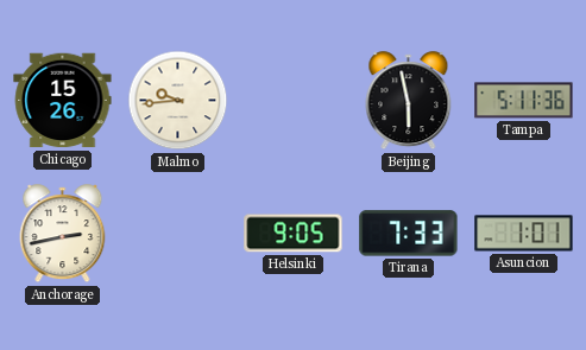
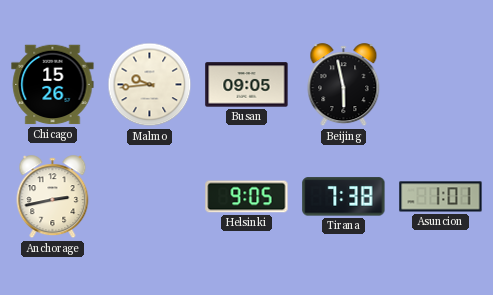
Busan: none -> 09:05 (247, 85)
Tampa: 5:11 -> none (524, 101)
Tirana: 7:33 -> 7:38 (344, 197)
